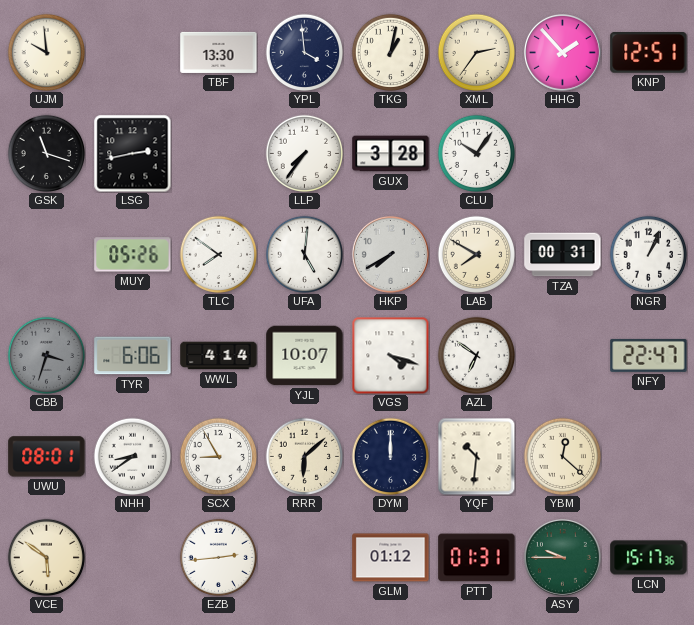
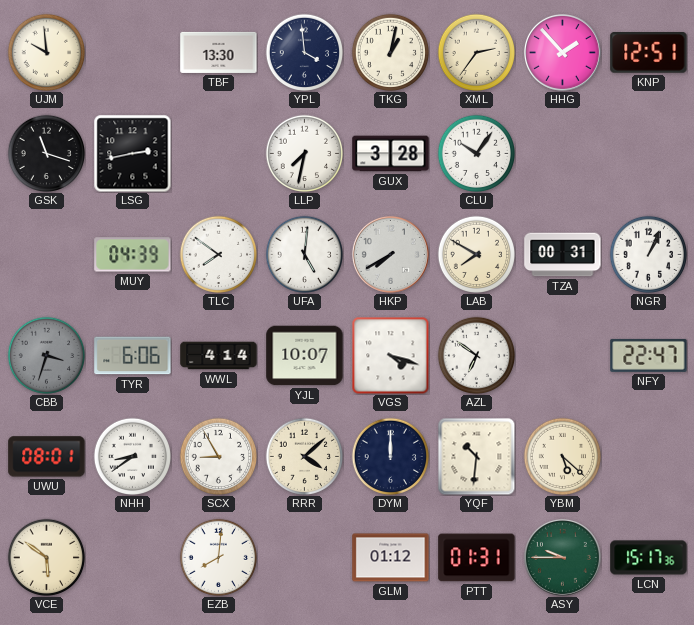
LLP: 7:36 -> 7:32 (304, 153)
MUY: 05:26 -> 04:39 (133, 255)
RRR: 6:08 -> 4:08 (304, 456)
YBM: 12:22 -> 5:22 (562, 456)
EZB: 2:44 -> 8:01 (218, 557)
